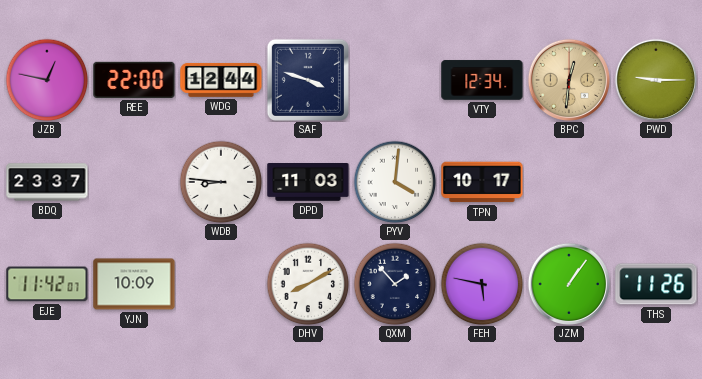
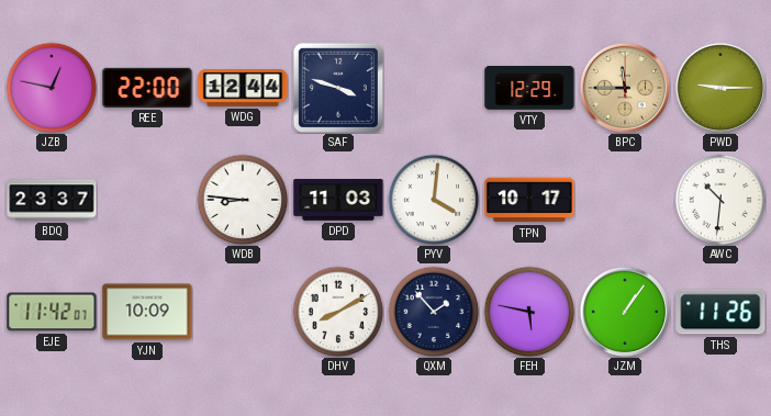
VTY: 12:34 -> 12:29 (529, 88)
BPC: 12:31 -> 11:45 (624, 87)
AWC: none -> 10:31 (720, 200)
